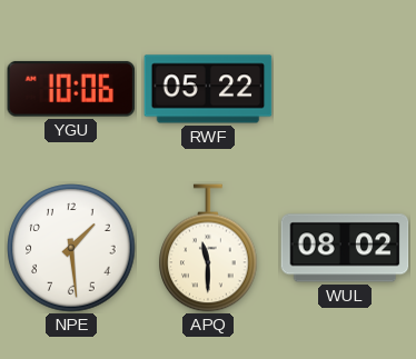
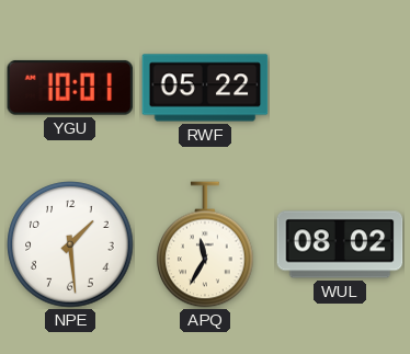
YGU: 10:06 -> 10:01 (70, 88)
APQ: 11:30 -> 11:35 (205, 244)
